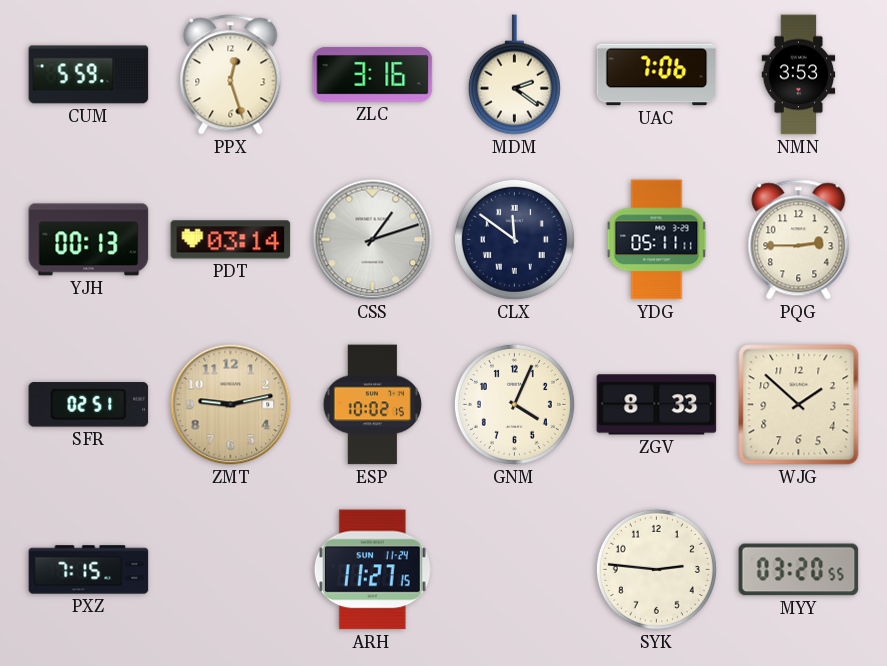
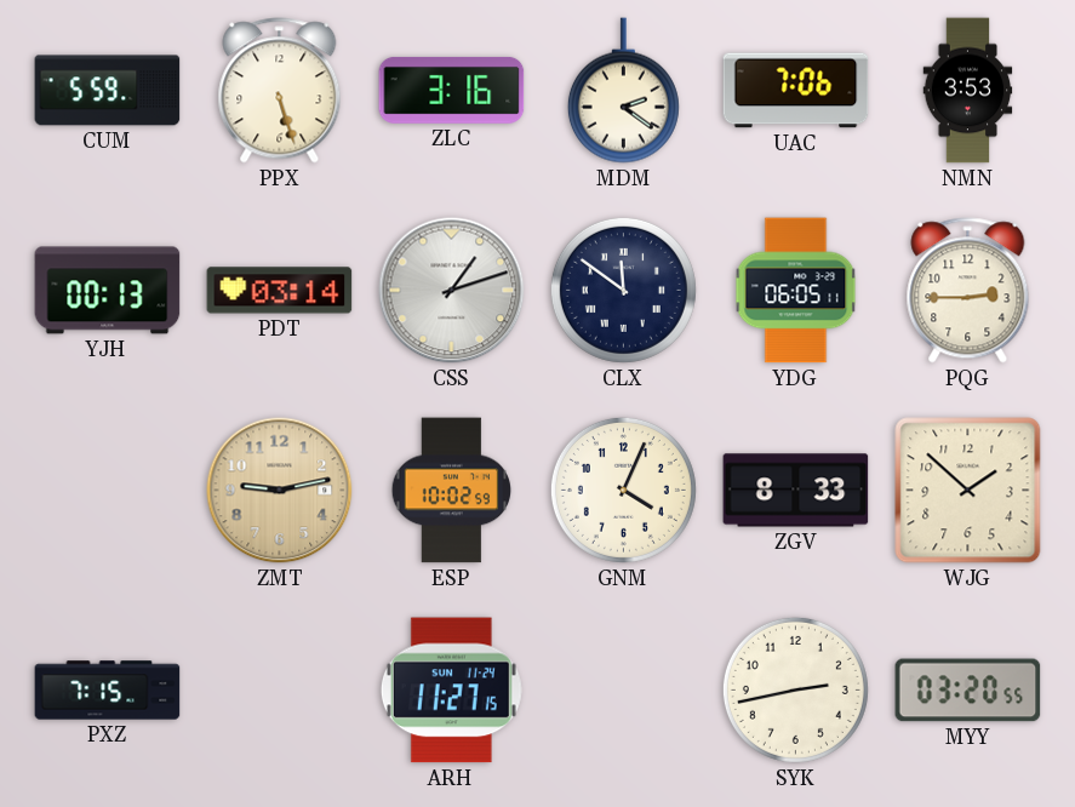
PPX: 12:27 -> 5:27 (280, 91)
YDG: 05:11 -> 06:05 (796, 291)
SFR: 02:51 -> none (89, 405)
ESP: 10:02:15 -> 10:02:59 (452, 491)
SYK: 2:46 -> 2:43 (795, 689)
